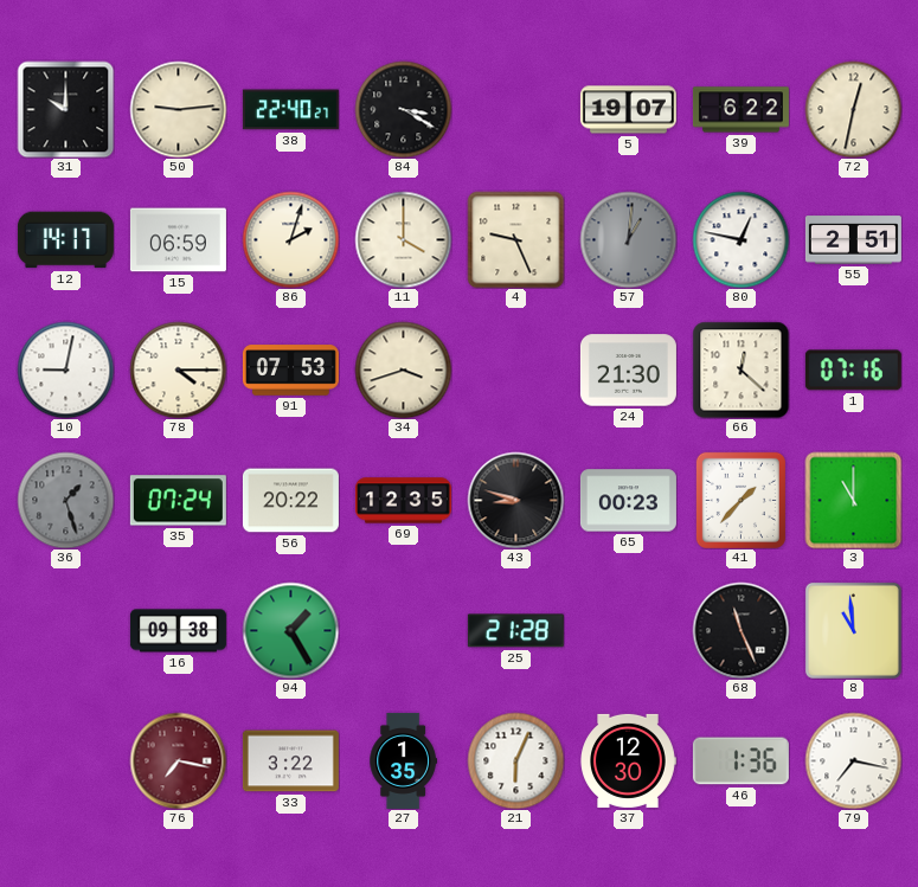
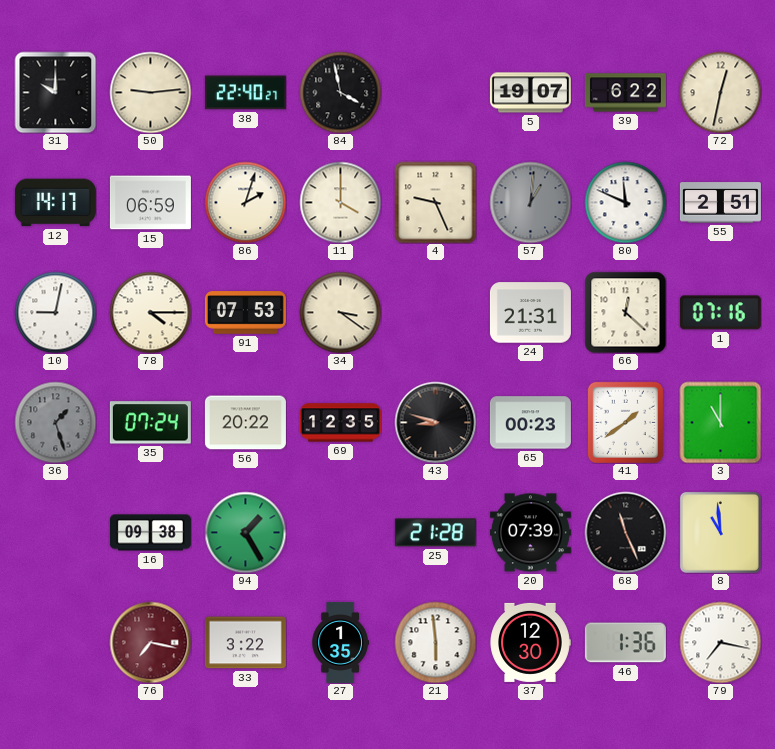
84: 3:20 -> 3:58 (340, 92)
80: 12:47 -> 11:49 (625, 202)
34: 3:42 -> 3:21 (340, 312)
24: 21:30 -> 21:31 (530, 313)
41: 1:37 -> 1:39 (625, 422)
20: none -> 07:39 (530, 533)
21: 6:04 -> 5:59 (435, 642)
